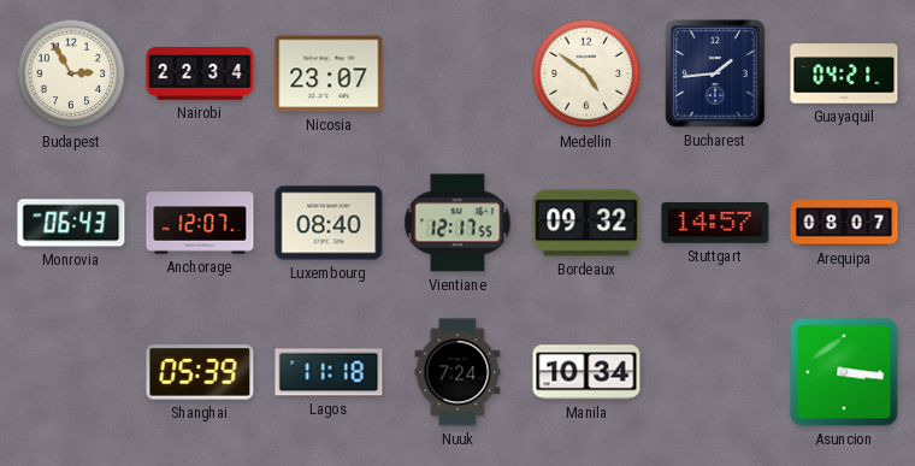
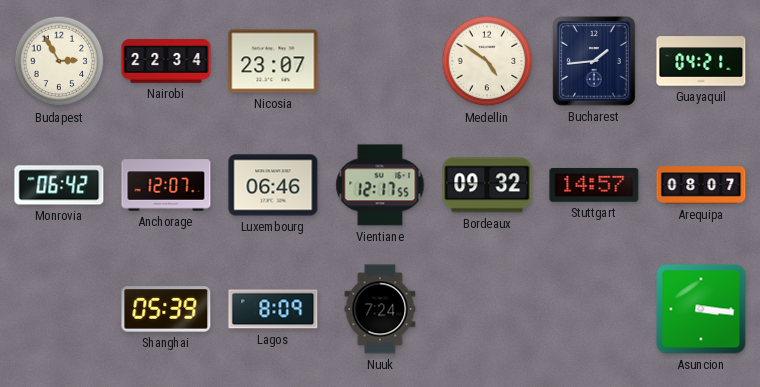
Monrovia: 06:43 -> 06:42 (59, 185)
Luxembourg: 08:40 -> 06:46 (273, 185)
Lagos: 11:18 -> 8:09 (273, 309)
Manila: 10:34 -> none (586, 372)
